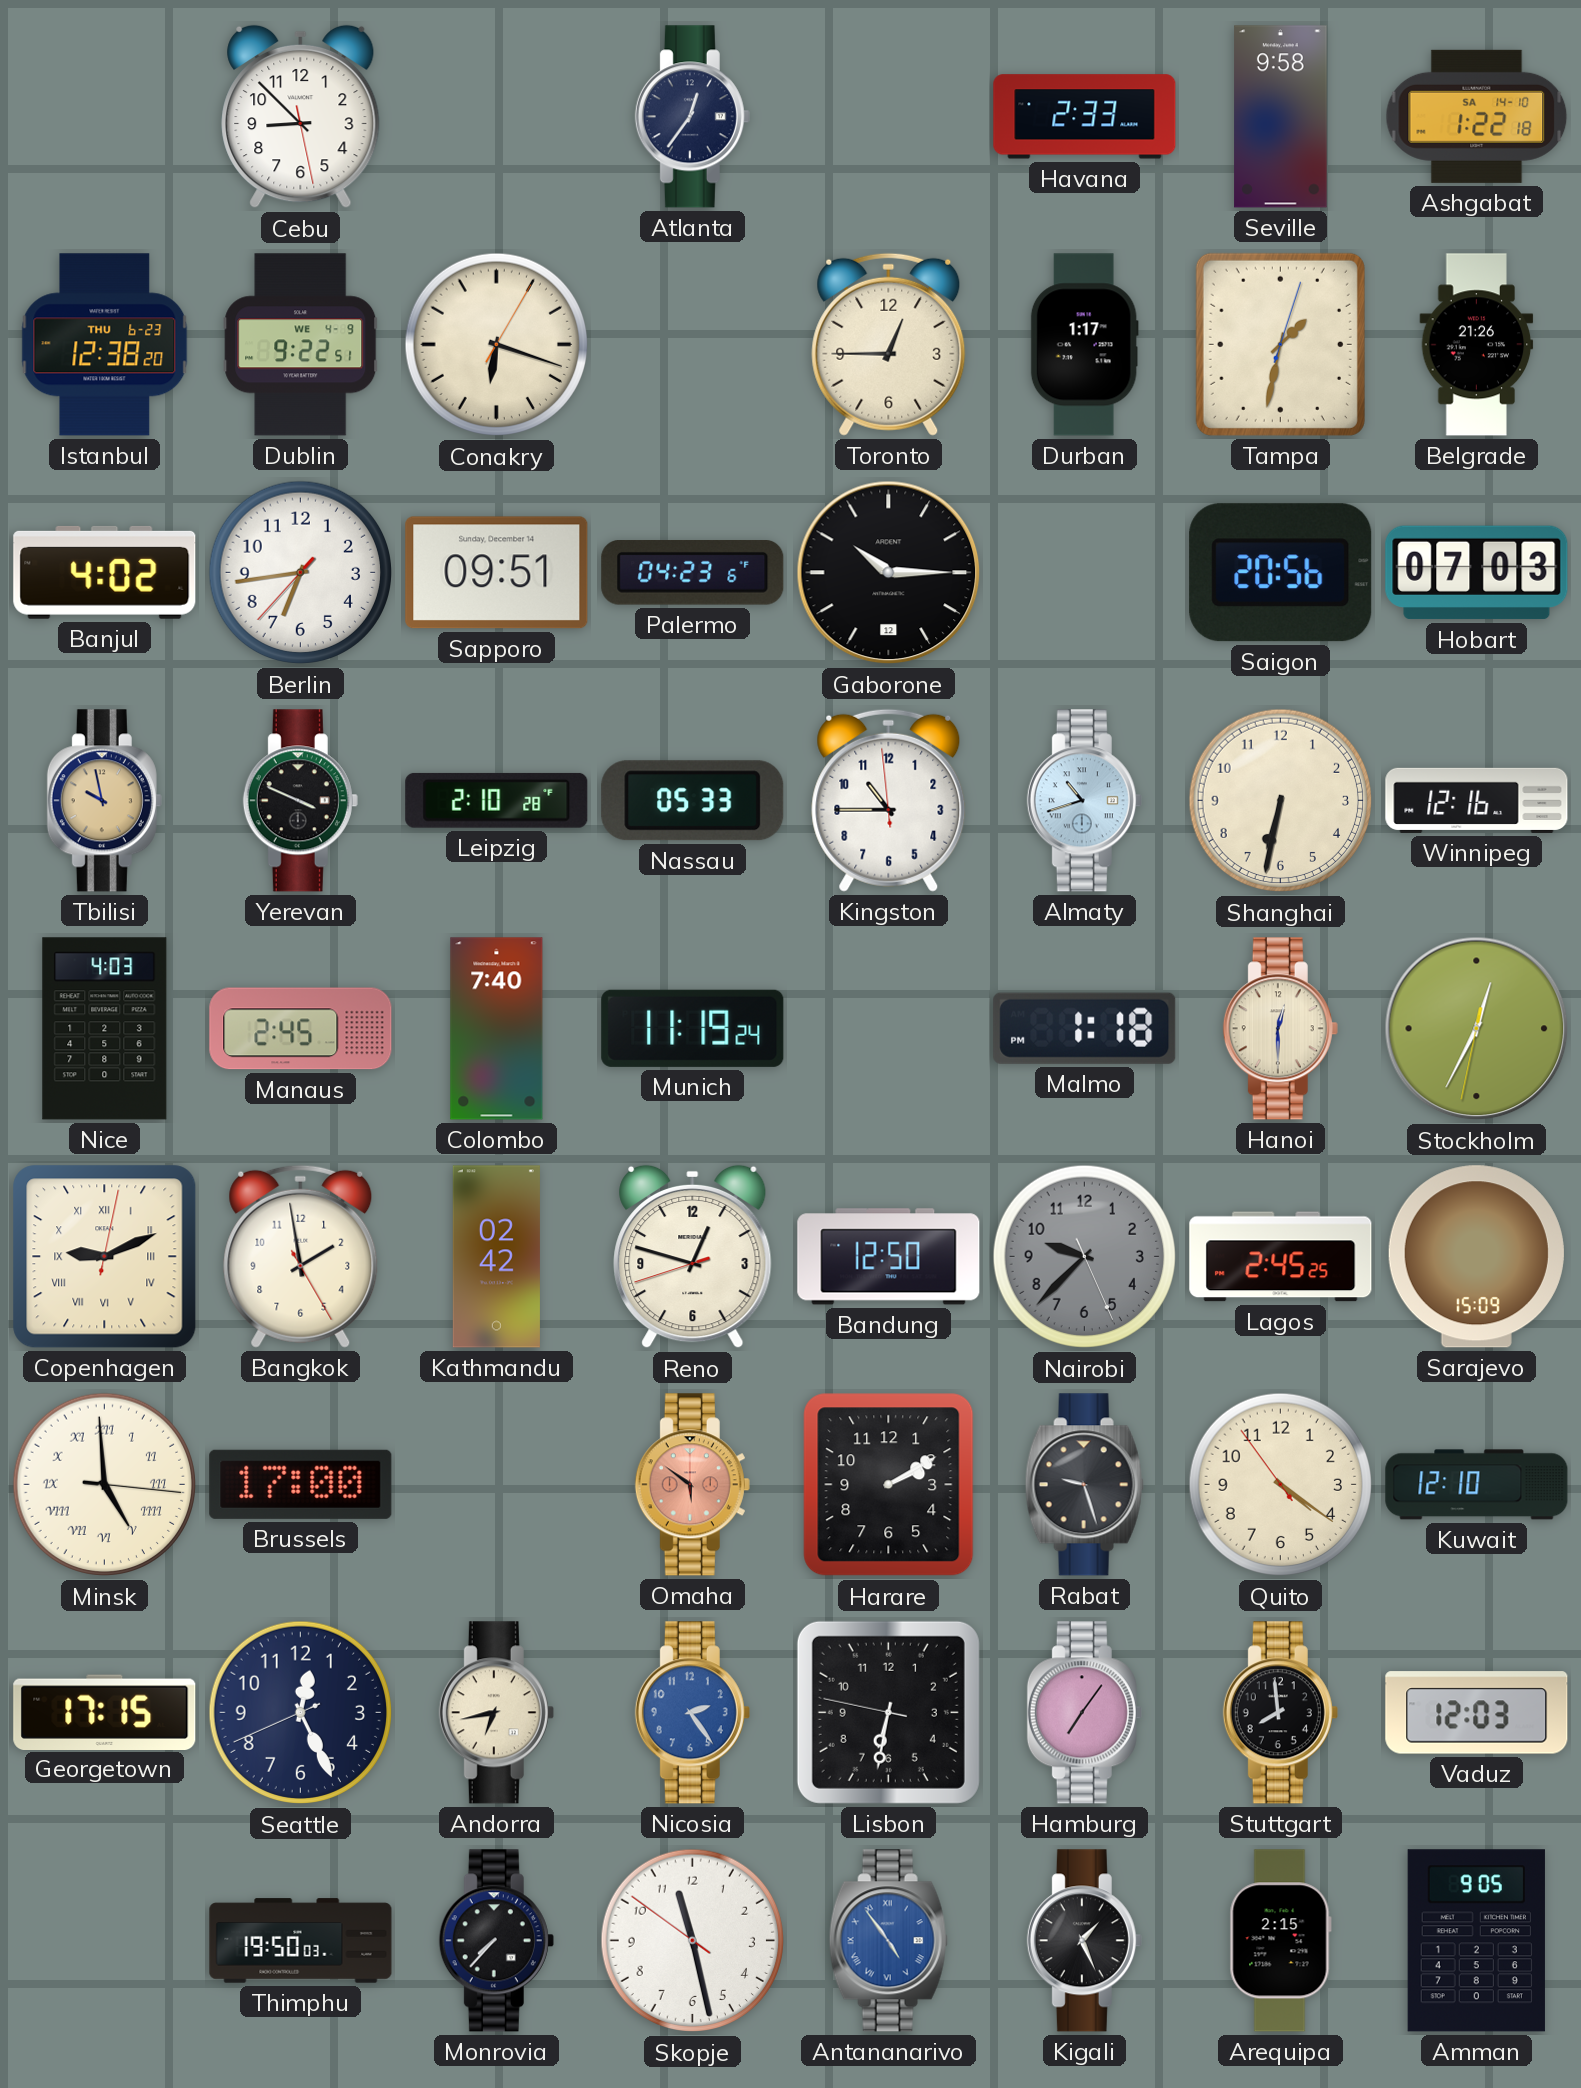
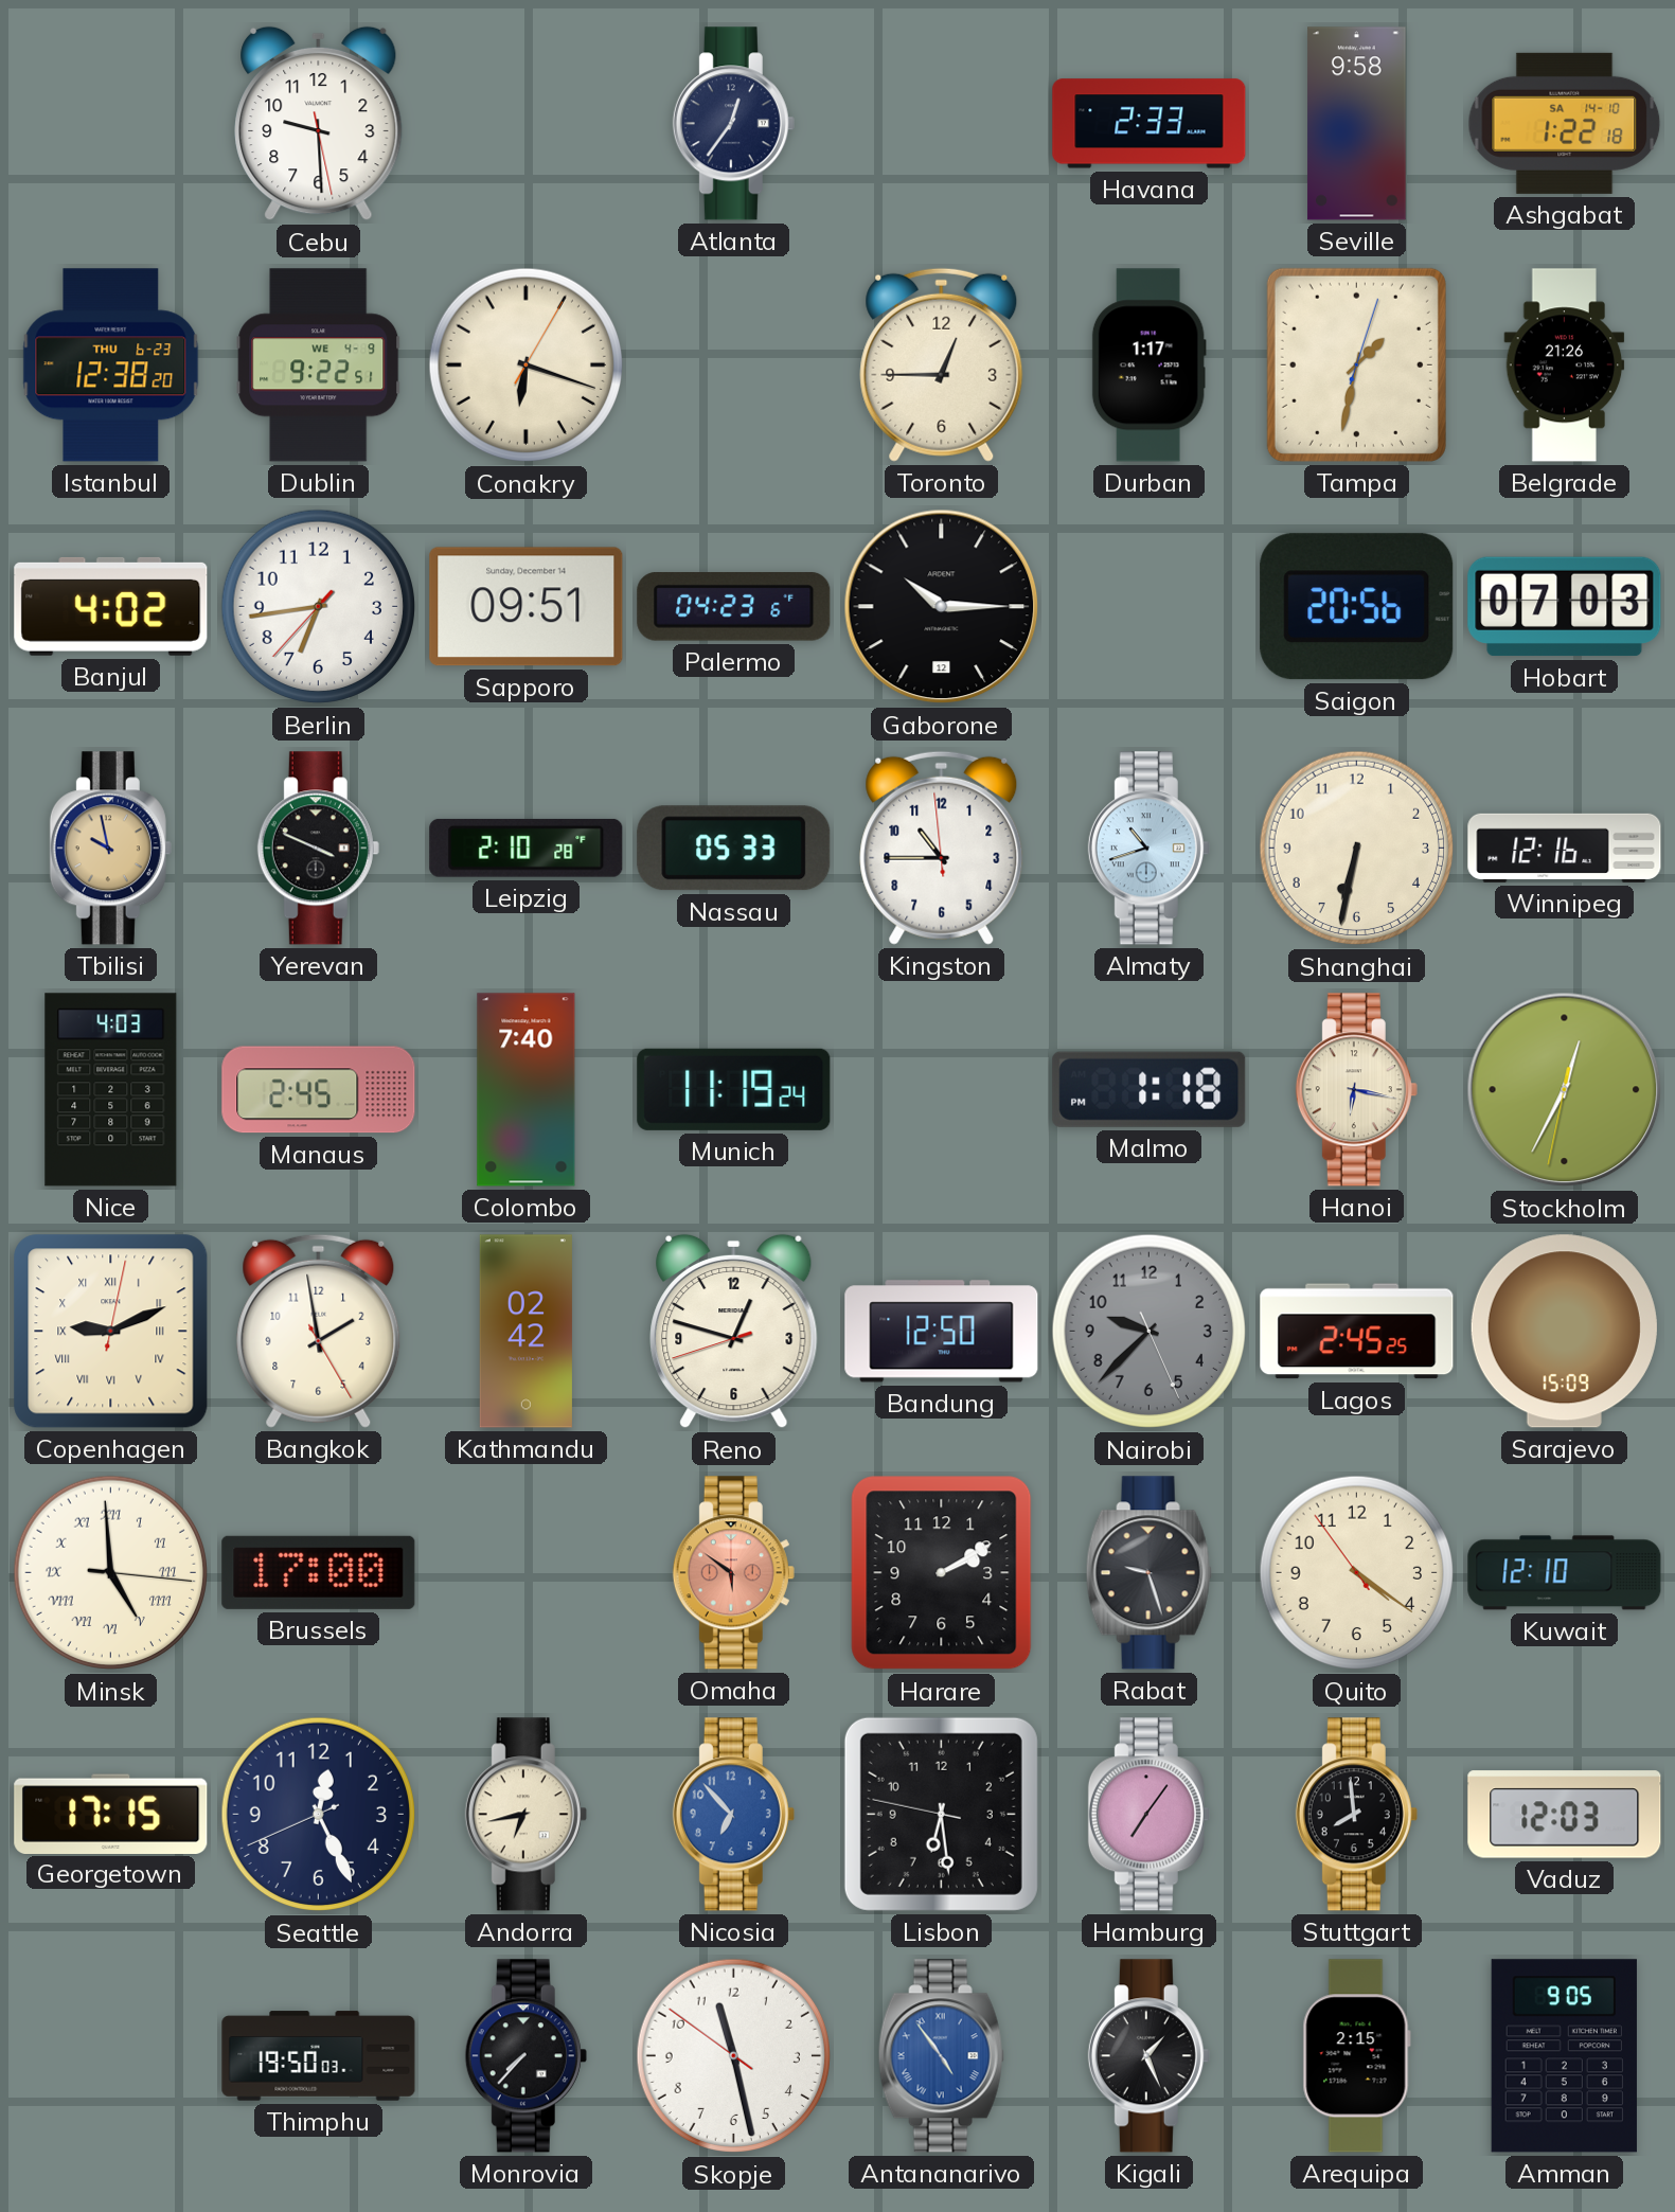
Cebu: 8:52 -> 9:29 (319, 124)
Hanoi: 12:30 -> 6:17 (1356, 1090)
Nicosia: 2:24 -> 6:53 (733, 1815)
Lisbon: 6:31 -> 6:28 (941, 1814)
